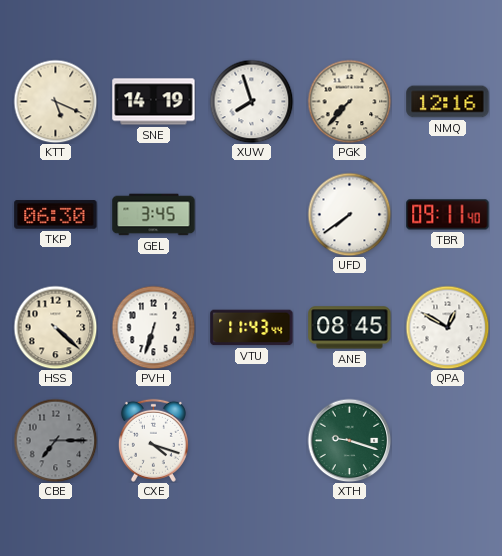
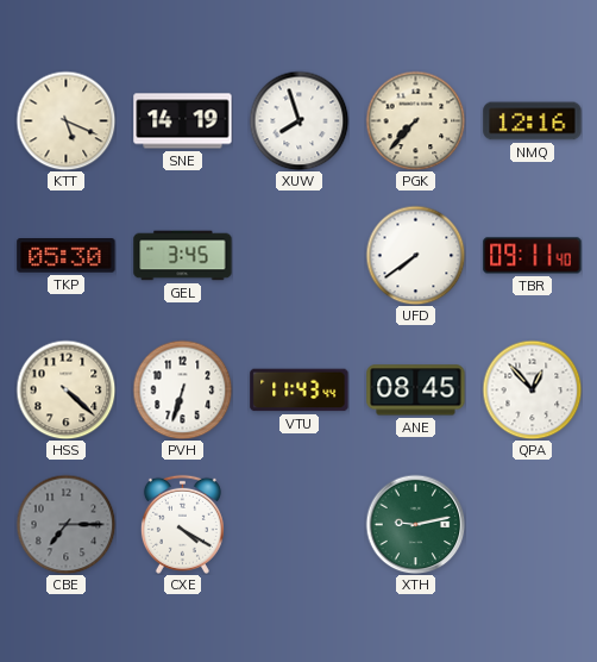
TKP: 06:30 -> 05:30 (67, 256)
QPA: 12:50 -> 12:53 (532, 389)
CXE: 4:18 -> 4:20 (182, 524)
XTH: 9:18 -> 9:13 (415, 524)
